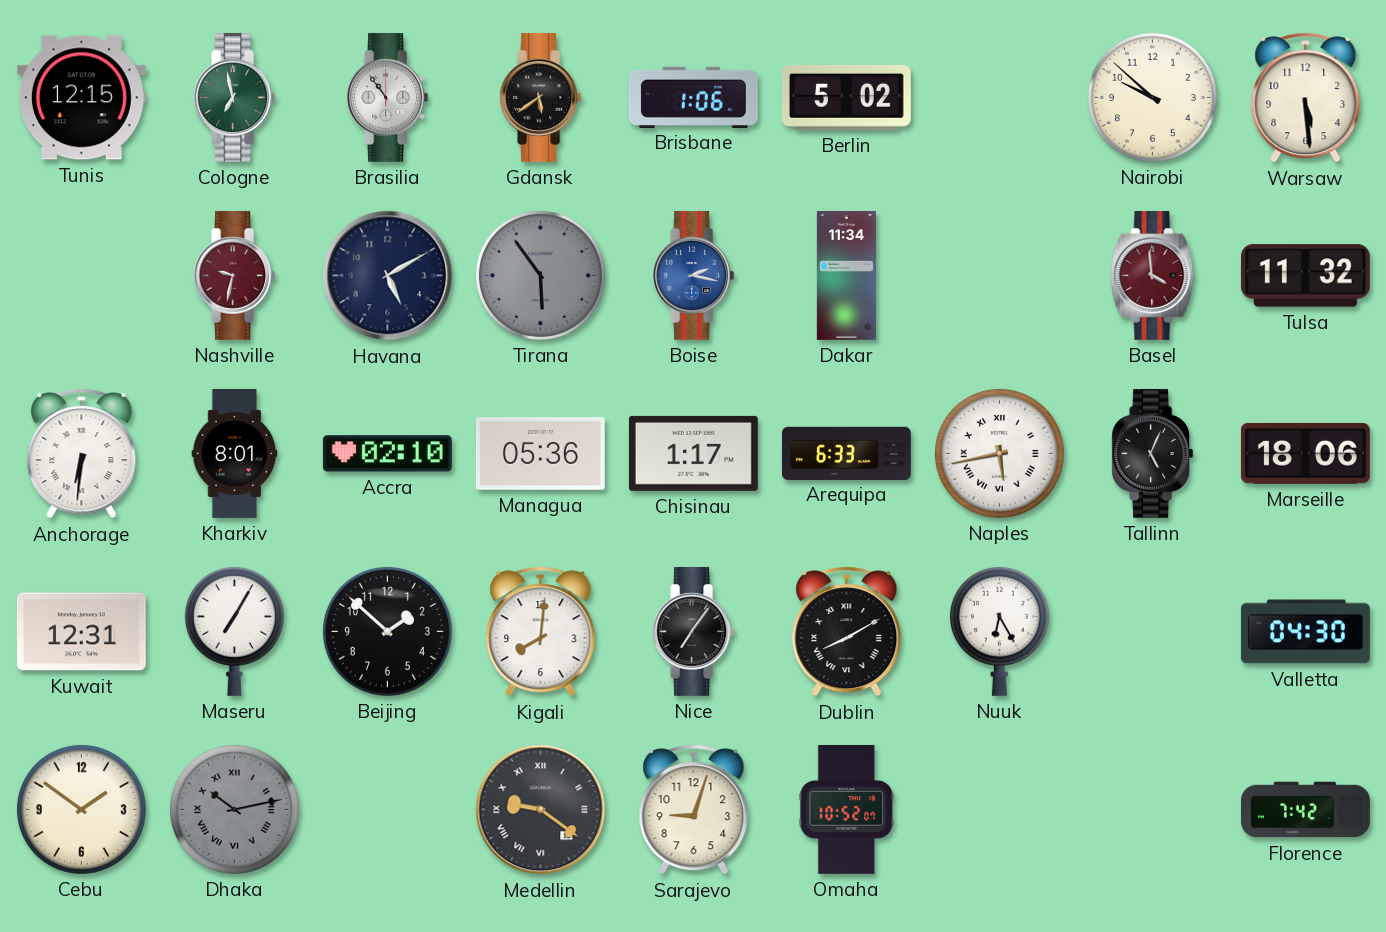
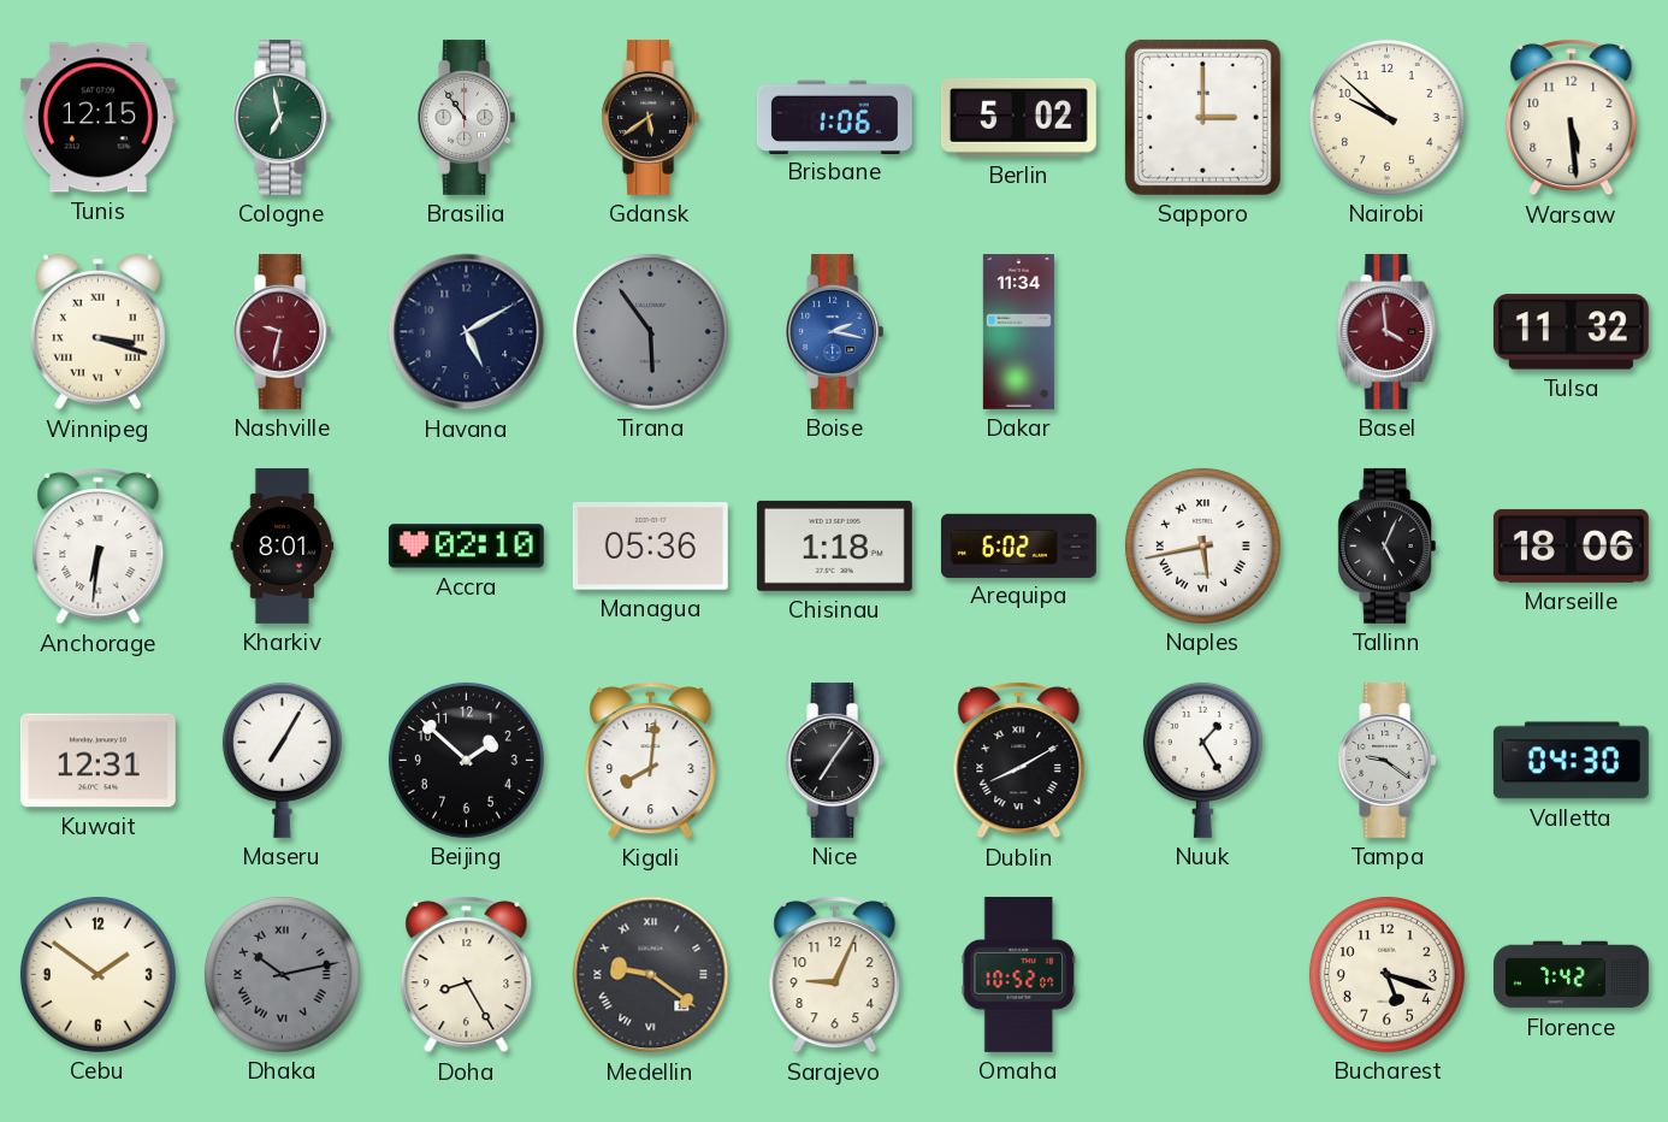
Sapporo: none -> 3:00 (1202, 117)
Winnipeg: none -> 3:18 (97, 332)
Chisinau: 1:17 -> 1:18 (834, 545)
Arequipa: 6:33 -> 6:02 (1018, 545)
Nuuk: 6:25 -> 1:25 (1202, 760)
Tampa: none -> 9:21 (1388, 760)
Doha: none -> 8:25 (467, 975)
Sarajevo: 9:03 -> 9:04 (835, 975)
Bucharest: none -> 5:18 (1386, 974)
